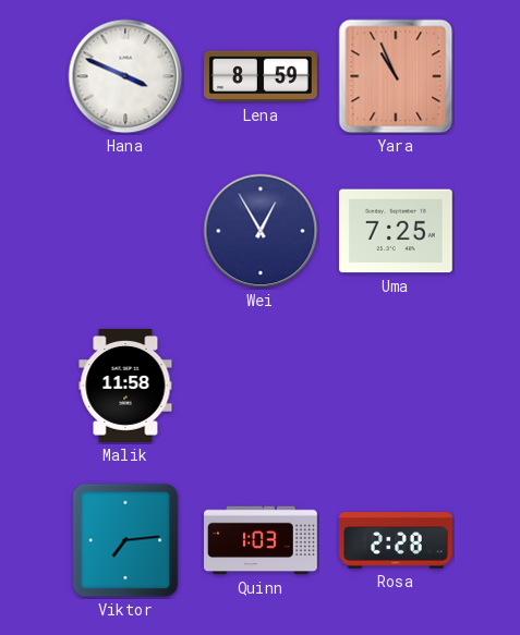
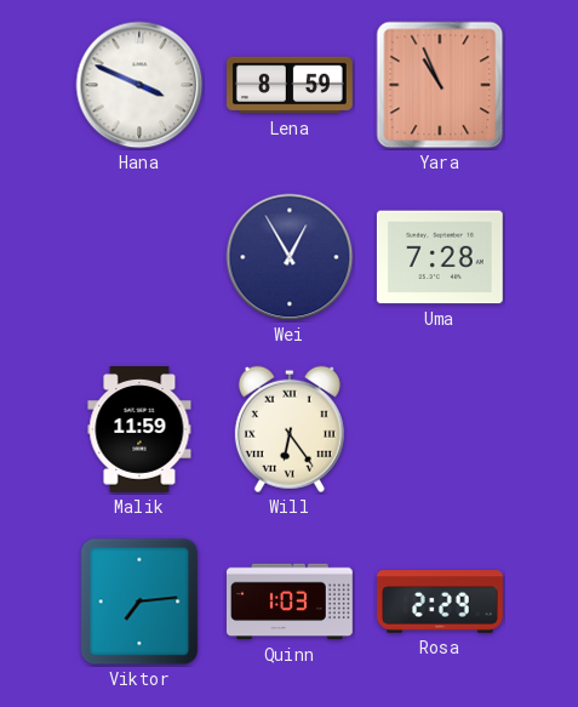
Uma: 7:25 -> 7:28 (440, 257)
Malik: 11:58 -> 11:59 (139, 431)
Will: none -> 6:24 (290, 429)
Rosa: 2:28 -> 2:29 (441, 601)
